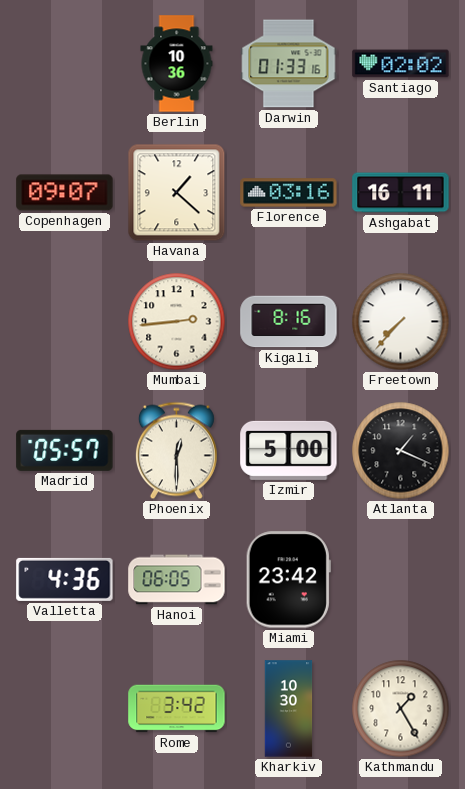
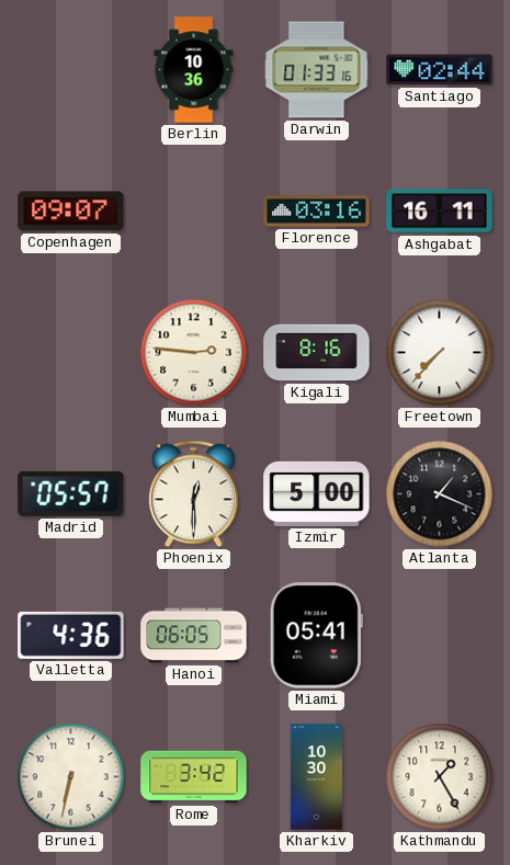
Santiago: 02:02 -> 02:44 (440, 70)
Havana: 1:22 -> none (177, 193)
Mumbai: 2:44 -> 2:46 (194, 353)
Miami: 23:42 -> 05:41 (316, 636)
Brunei: none -> 6:32 (71, 777)
